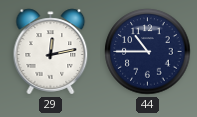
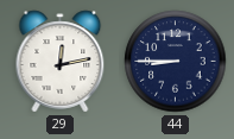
44: 10:45 -> 8:45 (176, 62)
